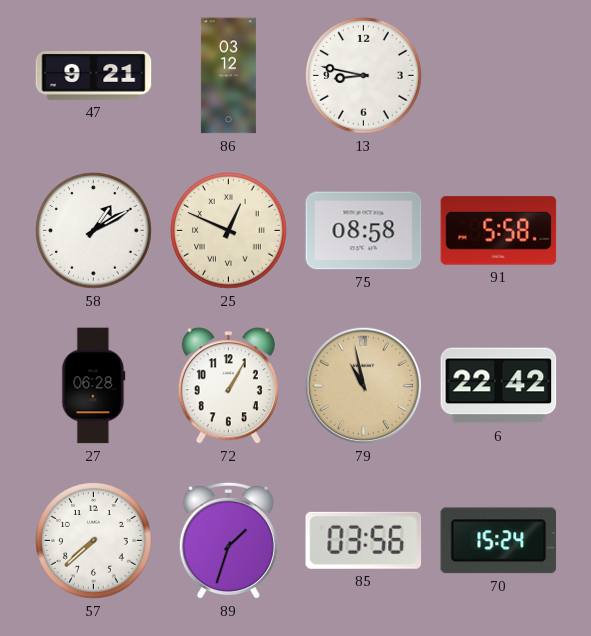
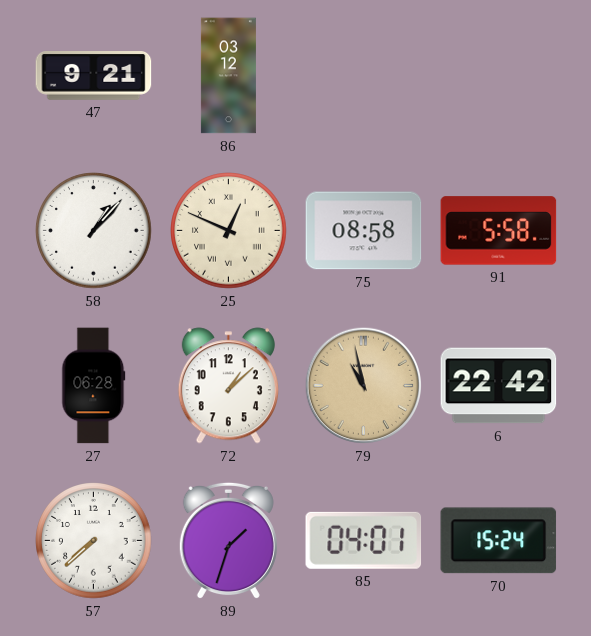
13: 8:47 -> none (364, 76)
58: 1:10 -> 1:07 (94, 231)
72: 1:05 -> 1:08 (228, 386)
85: 03:56 -> 04:01 (364, 540)
